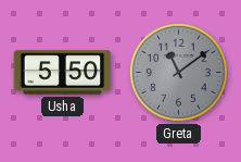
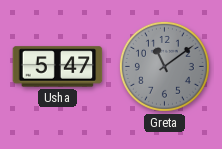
Usha: 5:50 -> 5:47 (58, 67)
